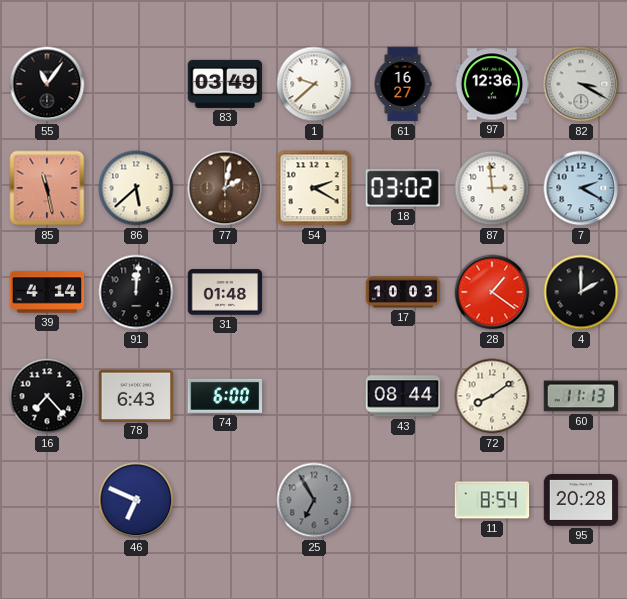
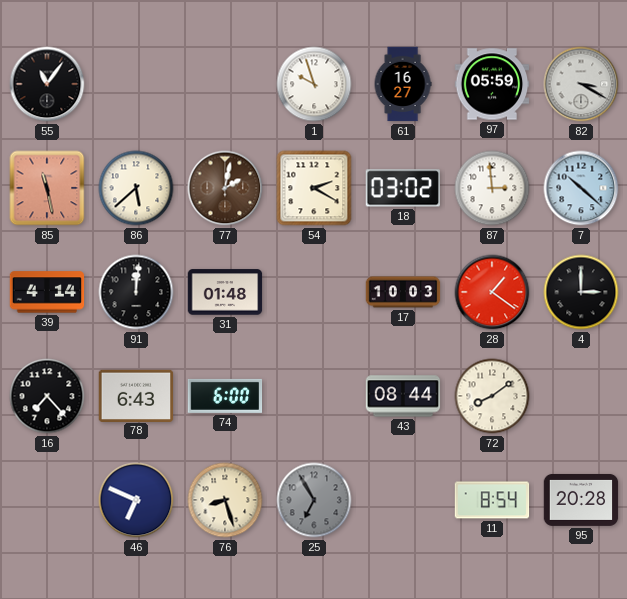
83: 03:49 -> none (225, 84)
1: 9:38 -> 9:57 (314, 84)
97: 12:36 -> 05:59 (492, 84)
7: 2:20 -> 10:22 (581, 188)
4: 2:00 -> 3:00 (581, 292)
60: 11:13 -> none (581, 396)
76: none -> 8:27 (225, 500)
